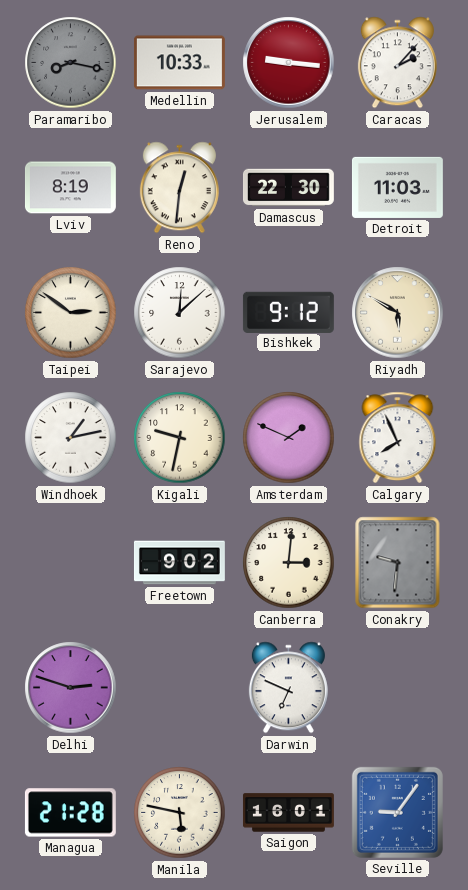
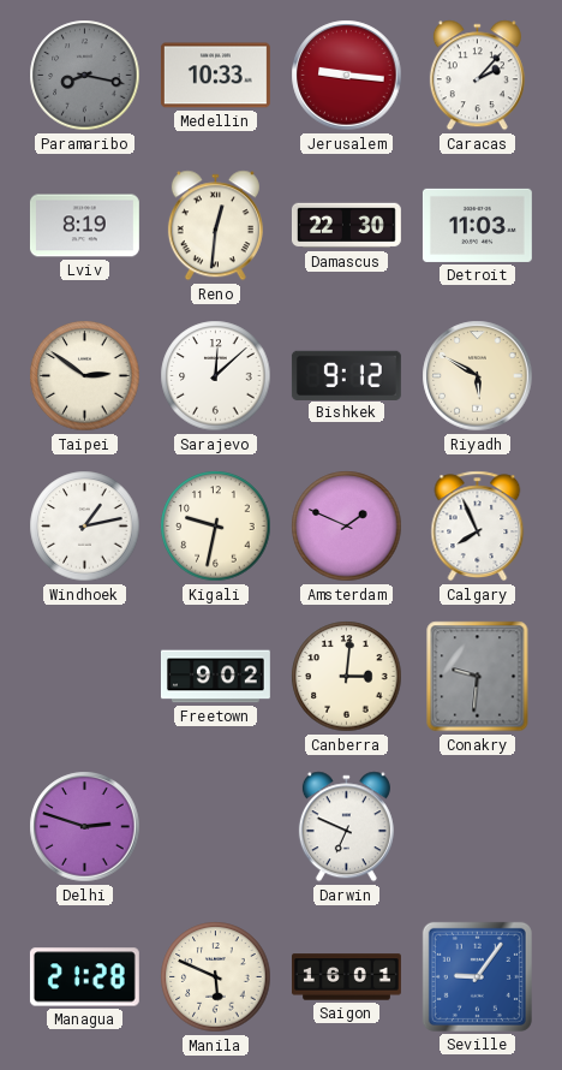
Manila: 5:47 -> 5:49 (216, 977)
